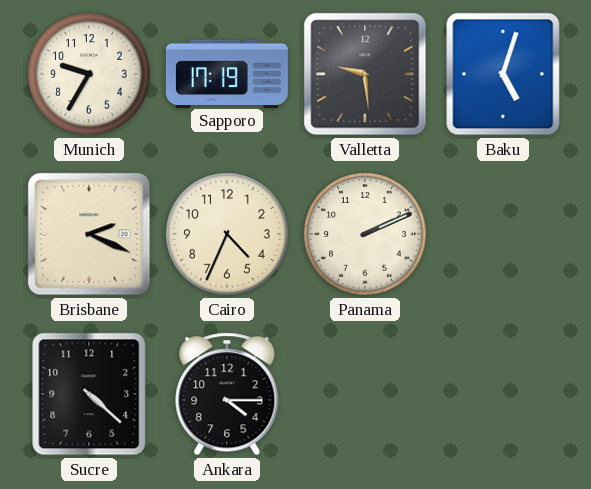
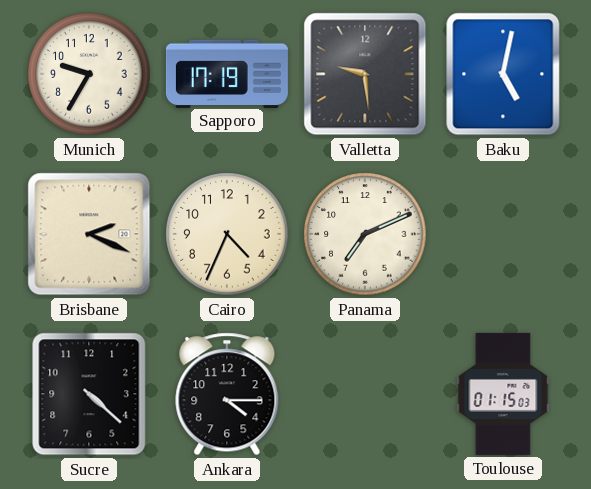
Baku: 5:03 -> 5:02 (503, 74)
Panama: 2:11 -> 7:11 (365, 234)
Toulouse: none -> 01:15 (503, 394)
